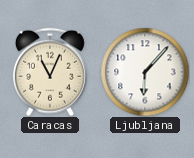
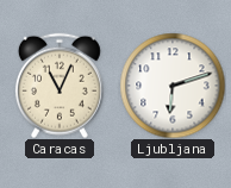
Ljubljana: 6:07 -> 6:12 (173, 86)
